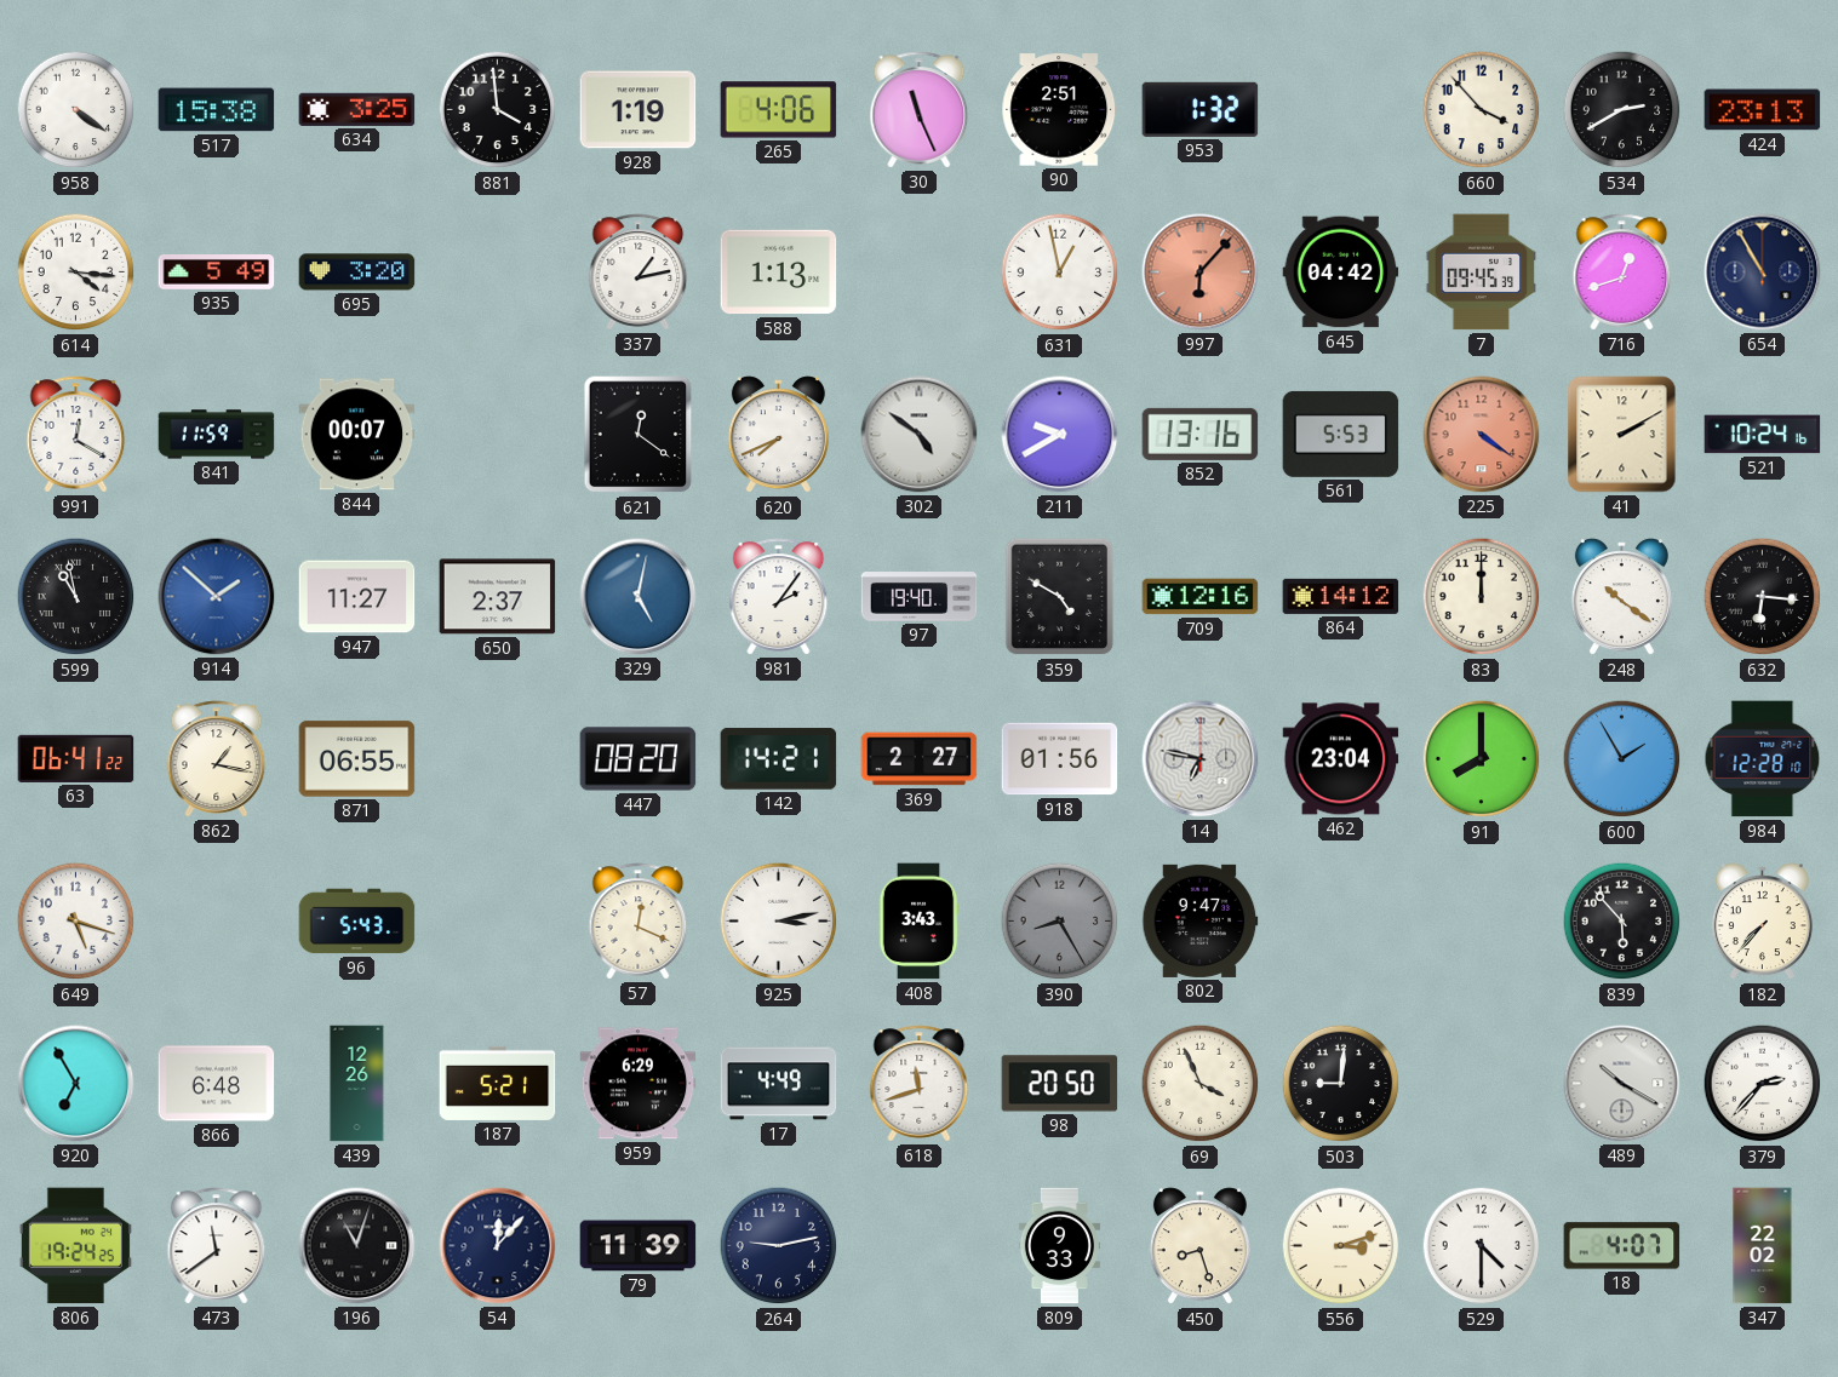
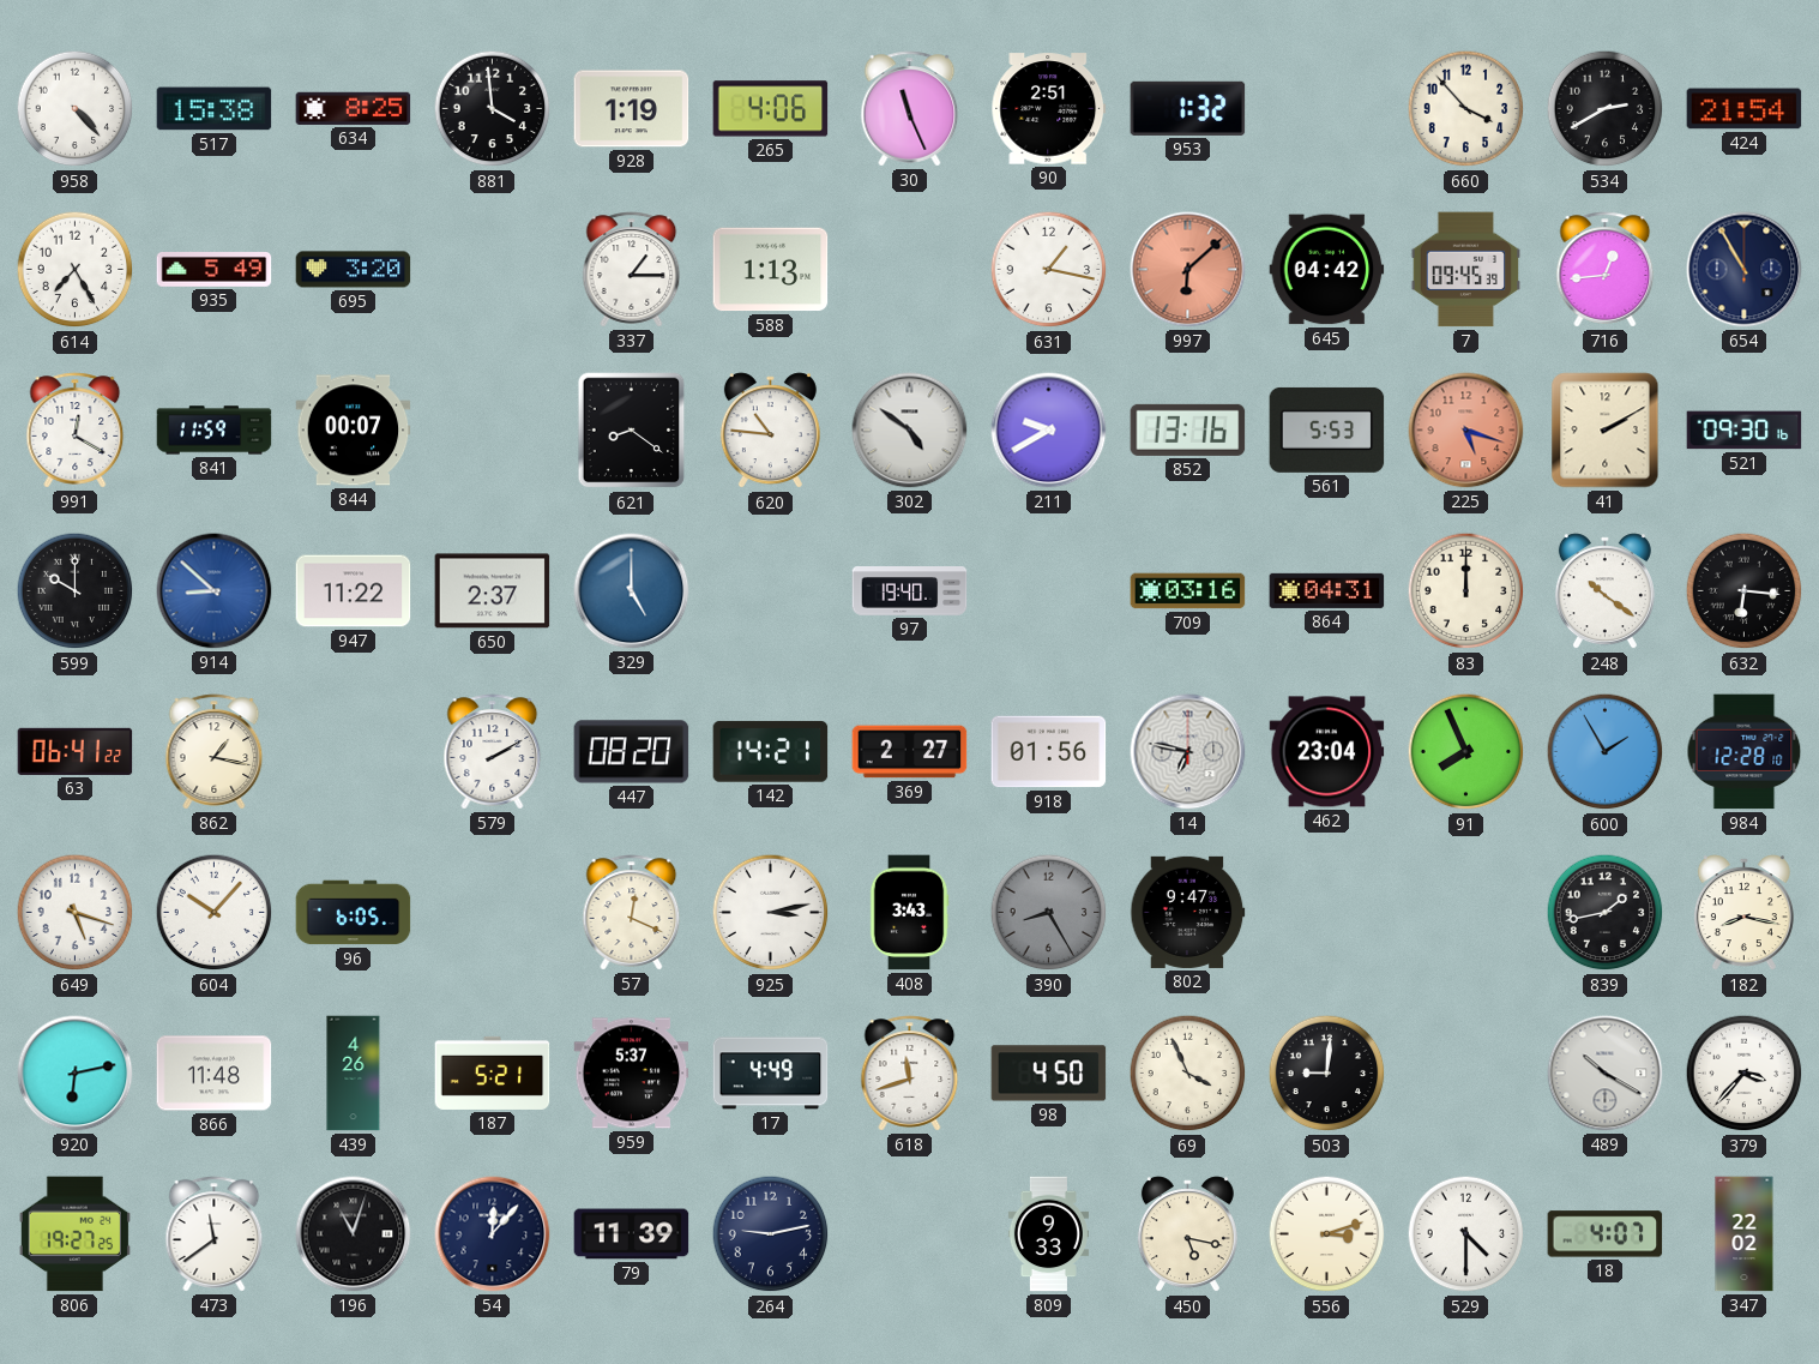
958: 4:21 -> 4:23 (76, 109)
634: 3:25 -> 8:25 (354, 108)
424: 23:13 -> 21:54 (1745, 109)
614: 4:16 -> 7:25 (76, 270)
337: 1:13 -> 1:15 (632, 270)
631: 12:58 -> 1:17 (1049, 270)
997: 6:07 -> 6:08 (1188, 270)
716: 12:42 -> 12:44 (1606, 270)
621: 12:21 -> 8:21 (632, 431)
620: 7:41 -> 10:46 (770, 431)
225: 4:21 -> 5:18 (1466, 431)
521: 10:24 -> 09:30 (1745, 431)
599: 10:58 -> 10:00 (76, 591)
914: 1:52 -> 8:52 (215, 591)
947: 11:27 -> 11:22 (354, 591)
329: 5:02 -> 5:00 (632, 591)
981: 2:06 -> none (779, 597)
359: 4:50 -> none (1060, 597)
709: 12:16 -> 03:16 (1188, 591)
864: 14:12 -> 04:31 (1327, 590)
871: 06:55 -> none (357, 759)
579: none -> 2:10 (493, 752)
91: 8:00 -> 7:56 (1466, 752)
604: none -> 10:07 (215, 913)
96: 5:43 -> 6:05 (354, 913)
839: 5:53 -> 1:43 (1606, 913)
182: 7:37 -> 8:17 (1743, 913)
920: 6:55 -> 6:13 (76, 1074)
866: 6:48 -> 11:48 (215, 1074)
439: 12:26 -> 4:26 (354, 1074)
959: 6:29 -> 5:37 (632, 1074)
98: 20:50 -> 4:50 (1049, 1074)
379: 2:37 -> 3:37 (1745, 1074)
806: 19:24 -> 19:27 (74, 1234)
450: 8:27 -> 5:17 (1187, 1234)
